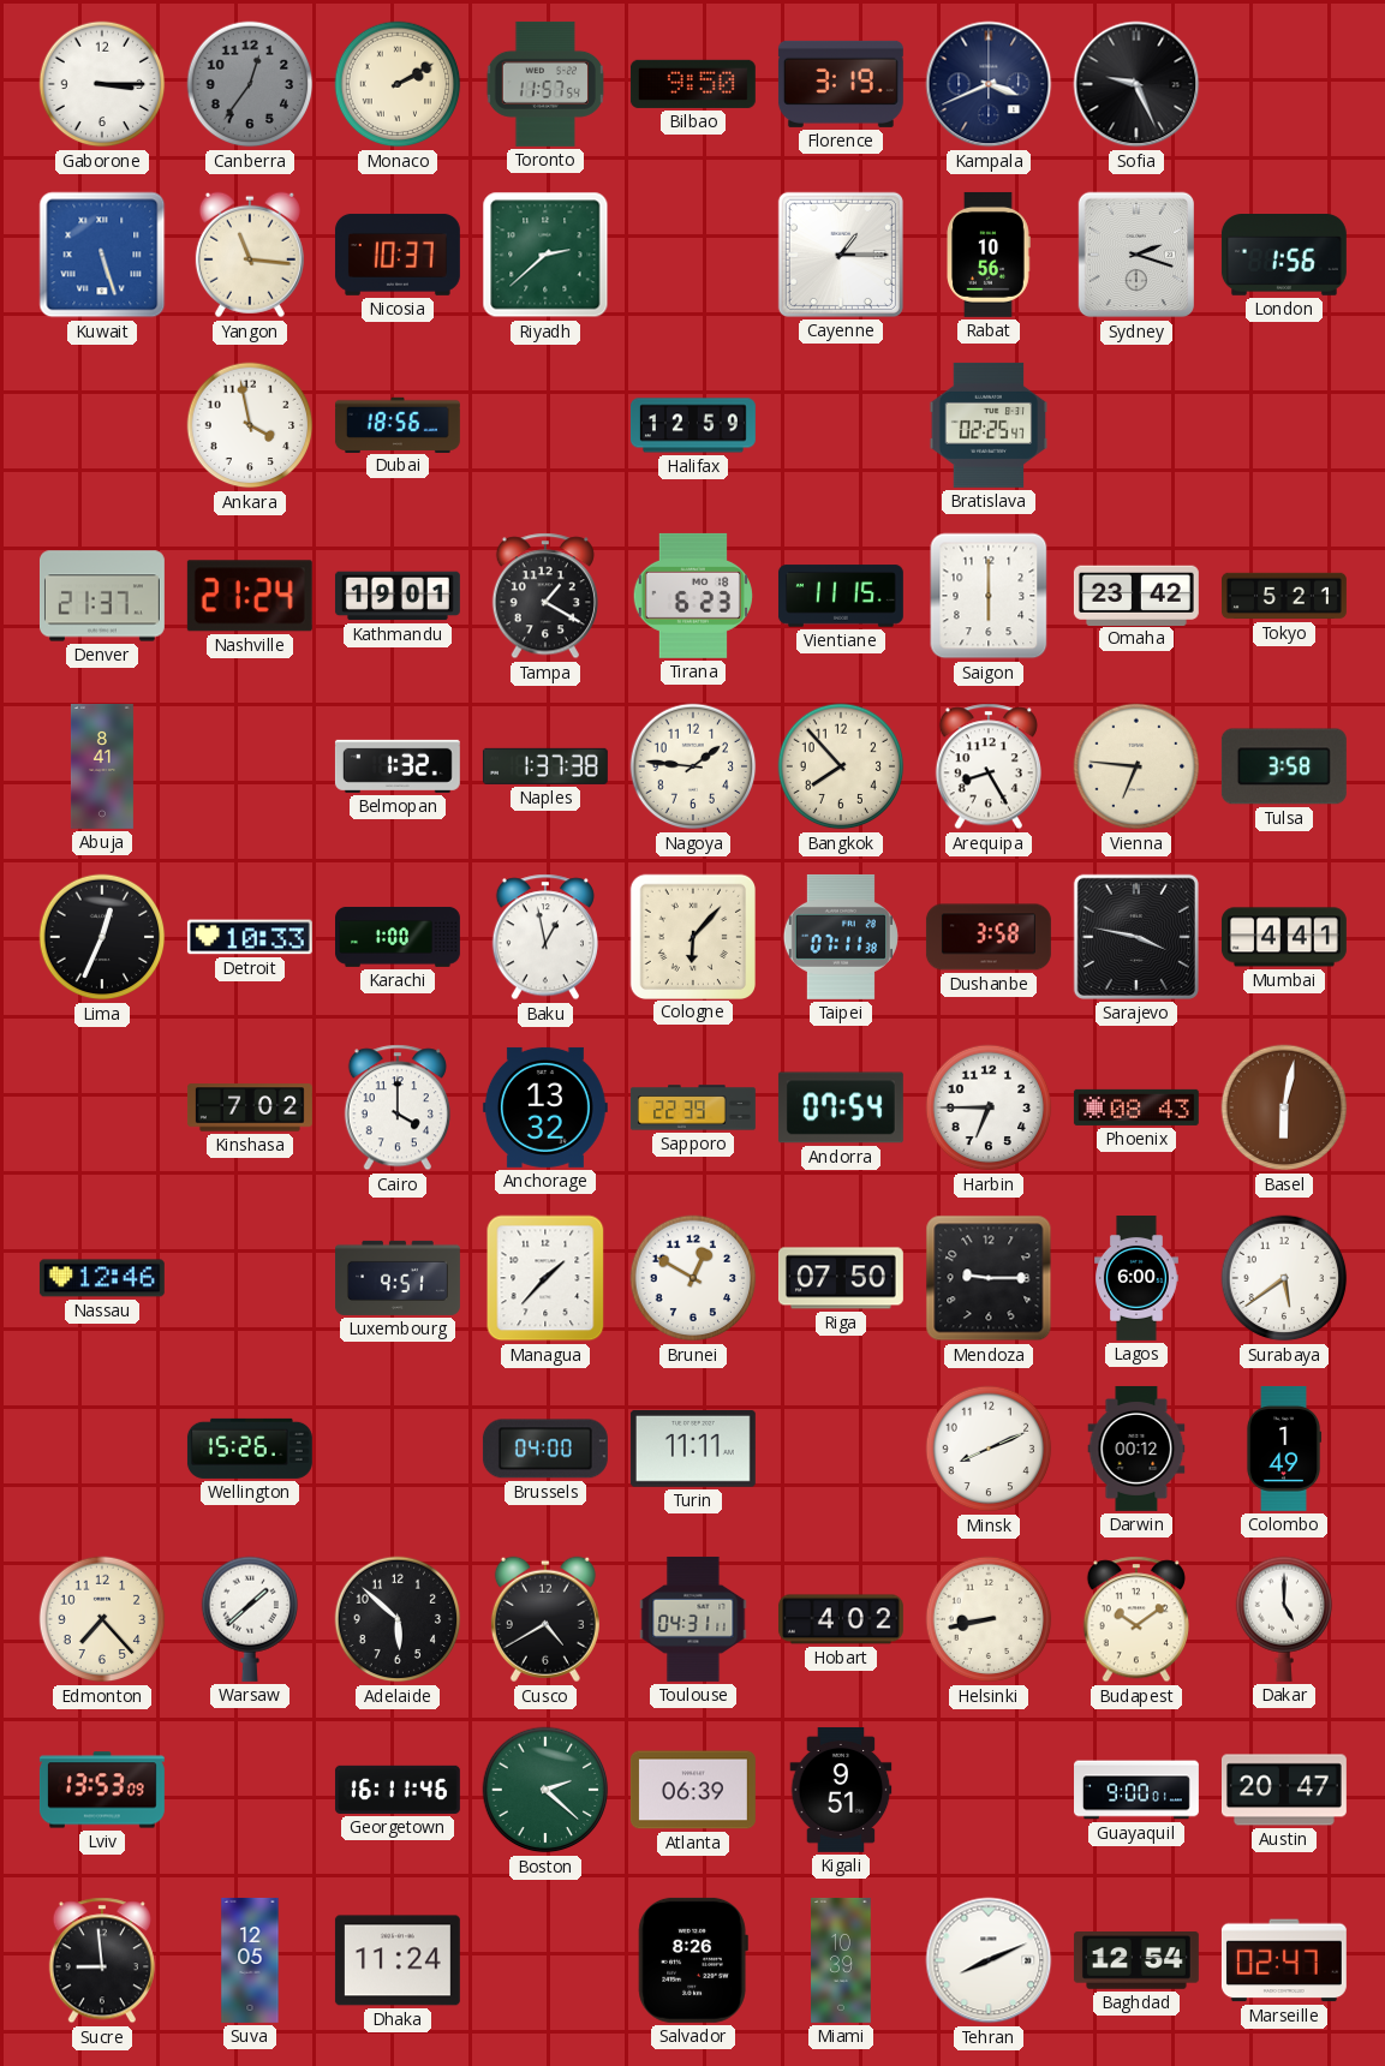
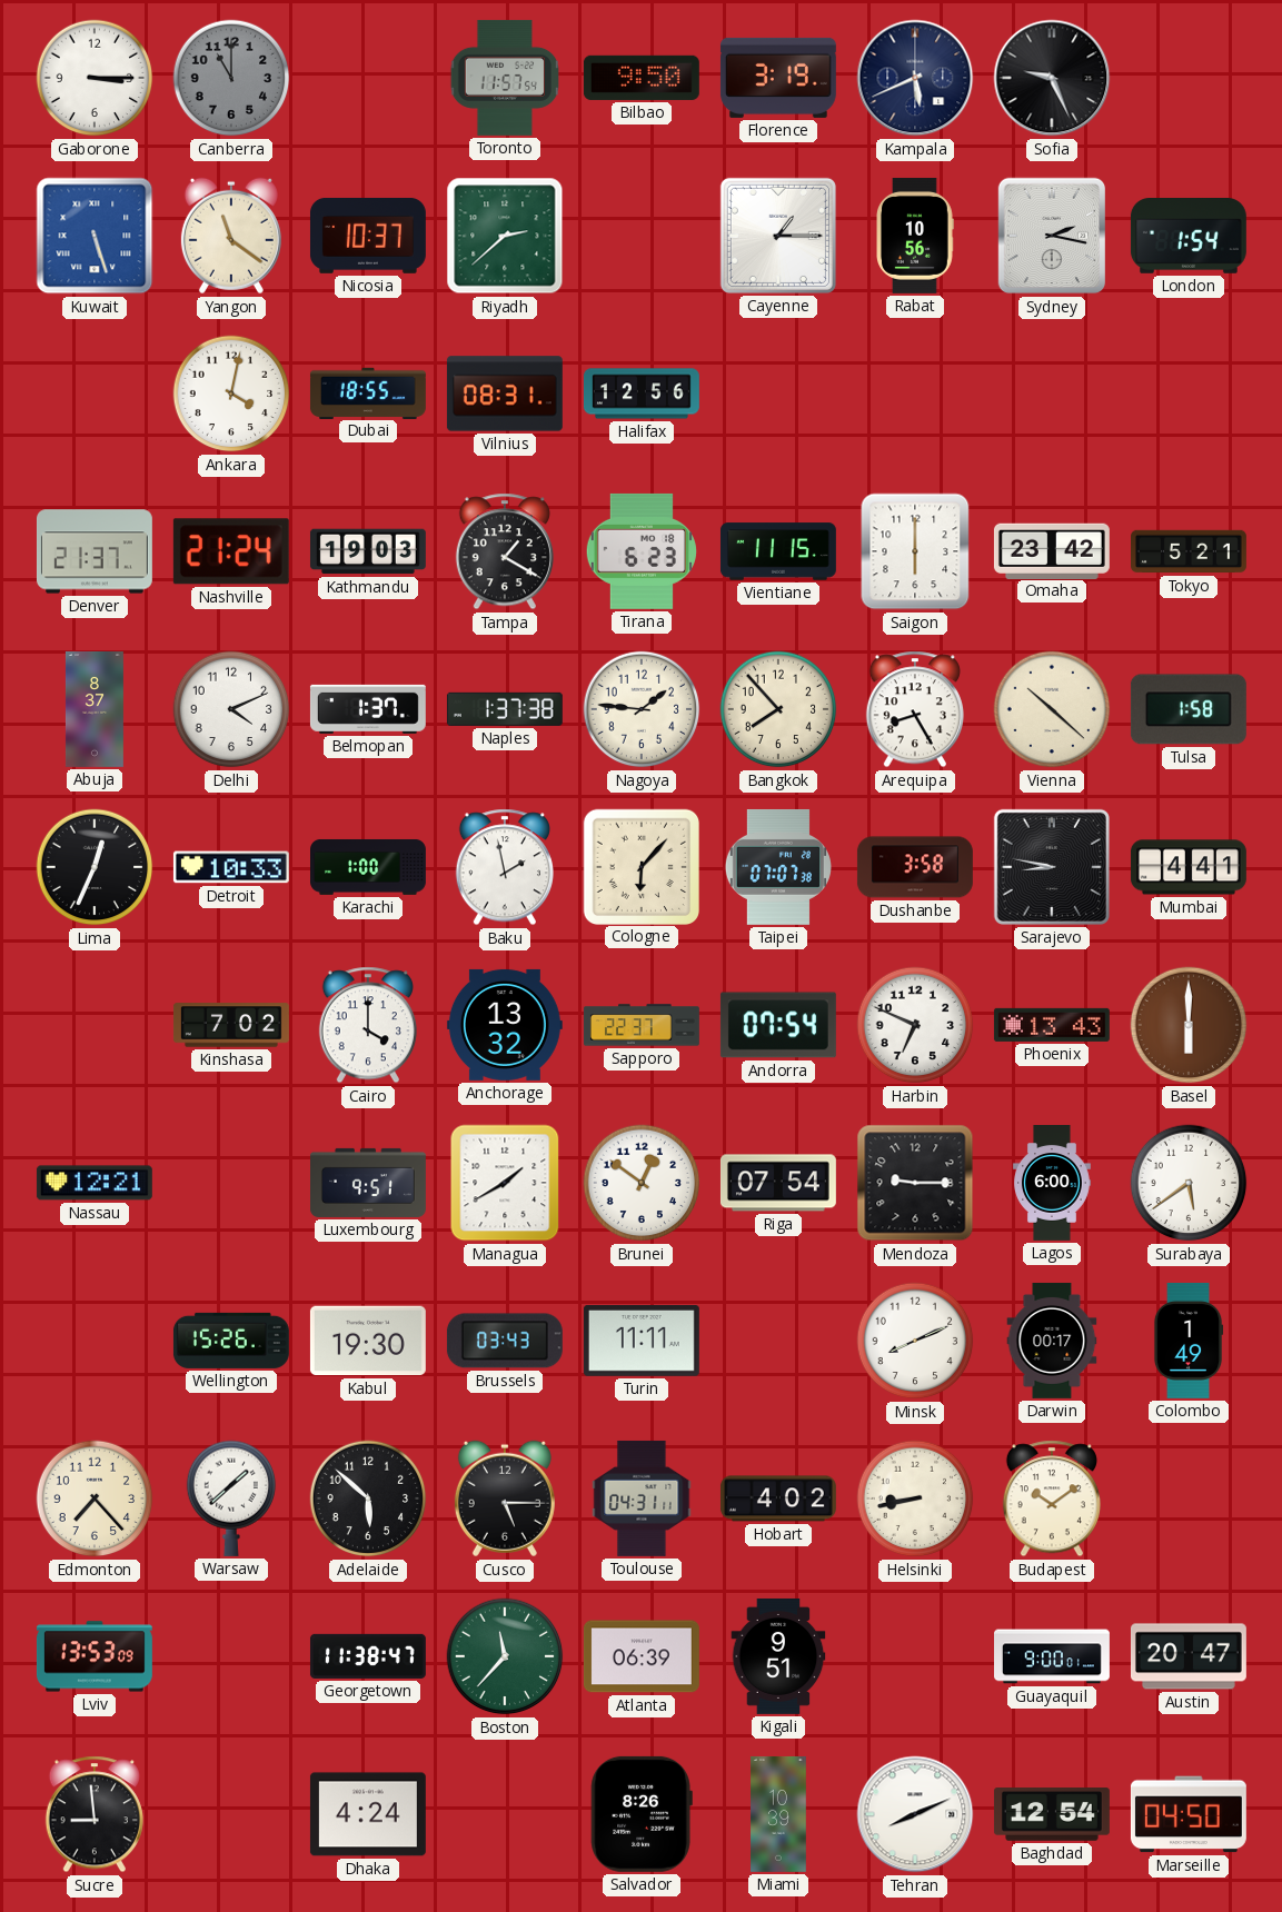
Canberra: 12:36 -> 11:00 (231, 78)
Monaco: 2:10 -> none (398, 84)
Kampala: 3:41 -> 5:41 (915, 78)
Yangon: 11:16 -> 11:21 (231, 236)
Sydney: 2:18 -> 2:17 (1051, 236)
London: 1:56 -> 1:54 (1189, 237)
Ankara: 3:58 -> 4:02 (231, 394)
Dubai: 18:56 -> 18:55 (368, 392)
Vilnius: none -> 08:31 (505, 394)
Halifax: 12:59 -> 12:56 (642, 394)
Bratislava: 02:25 -> none (989, 425)
Kathmandu: 19:01 -> 19:03 (368, 551)
Abuja: 8:41 -> 8:37 (95, 709)
Delhi: none -> 4:11 (231, 709)
Belmopan: 1:32 -> 1:37 (368, 709)
Vienna: 6:46 -> 10:22 (1052, 709)
Tulsa: 3:58 -> 1:58 (1189, 709)
Baku: 12:58 -> 1:58 (505, 867)
Taipei: 07:11 -> 07:07 (778, 867)
Sarajevo: 3:47 -> 8:47 (1052, 867)
Sapporo: 22:39 -> 22:37 (642, 1025)
Harbin: 6:45 -> 6:49 (915, 1025)
Phoenix: 08:43 -> 13:43 (1052, 1025)
Basel: 6:02 -> 6:00 (1189, 1025)
Nassau: 12:46 -> 12:21 (95, 1183)
Managua: 1:37 -> 1:40 (505, 1183)
Brunei: 12:50 -> 12:51 (642, 1183)
Riga: 07:50 -> 07:54 (778, 1183)
Kabul: none -> 19:30 (368, 1341)
Brussels: 04:00 -> 03:43 (505, 1341)
Darwin: 00:12 -> 00:17 (1052, 1341)
Cusco: 4:40 -> 5:15 (505, 1498)
Dakar: 5:00 -> none (1284, 1619)
Georgetown: 16:11 -> 11:38 (368, 1656)
Boston: 2:22 -> 11:37 (505, 1656)
Suva: 12:05 -> none (250, 1960)
Dhaka: 11:24 -> 4:24 (368, 1814)
Marseille: 02:47 -> 04:50 (1189, 1814)
